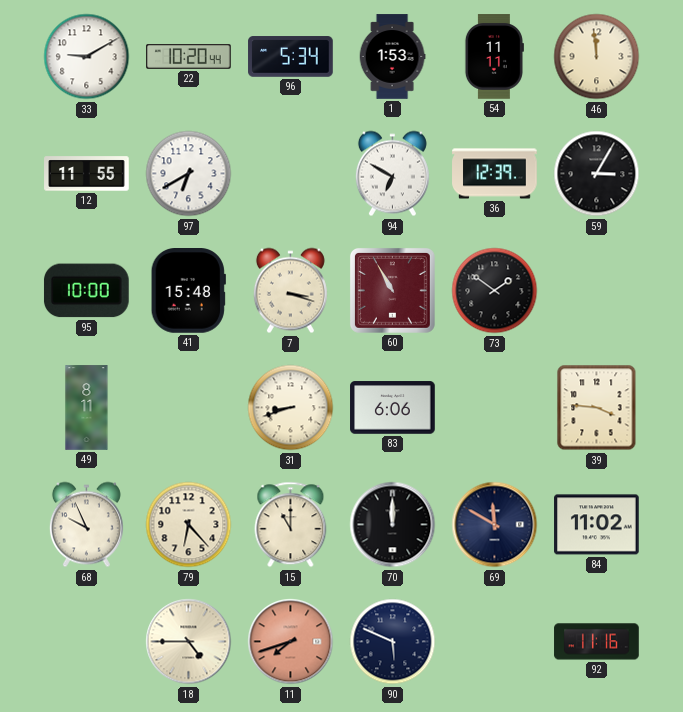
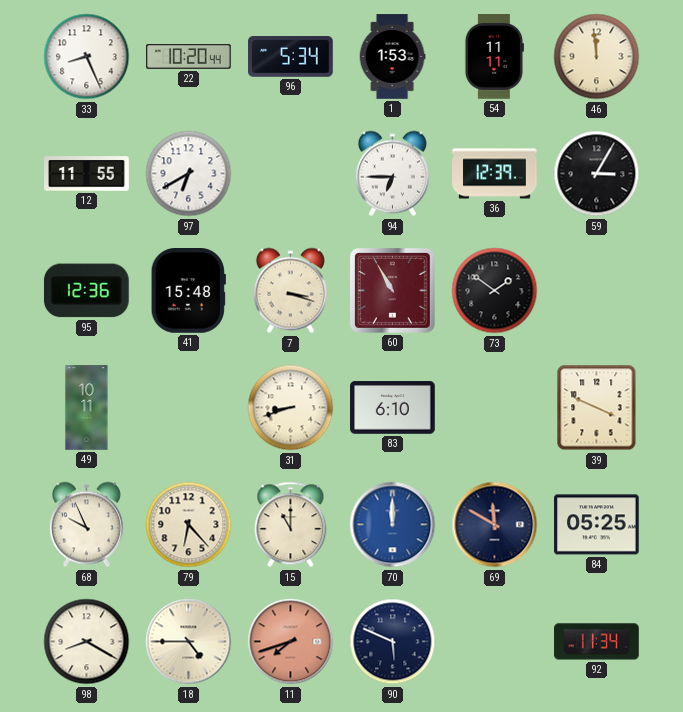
33: 9:10 -> 8:26 (87, 57)
94: 6:50 -> 6:45 (392, 174)
95: 10:00 -> 12:36 (87, 291)
49: 8:11 -> 10:11 (87, 408)
83: 6:06 -> 6:10 (393, 408)
39: 3:46 -> 3:49 (597, 408)
70 dial: black -> blue (393, 525)
84: 11:02 -> 05:25 (597, 525)
98: none -> 8:20 (87, 642)
92: 11:16 -> 11:34 (597, 642)
